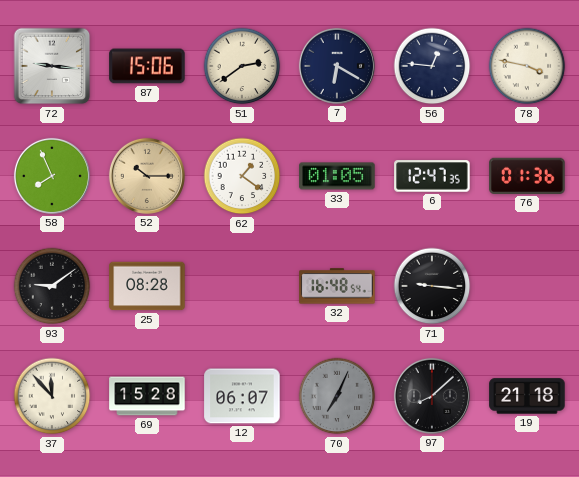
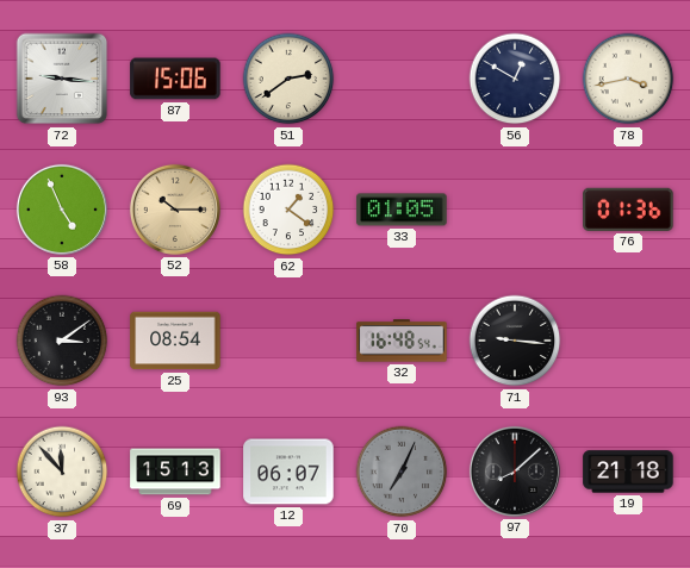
7: 6:20 -> none (337, 66)
56: 12:46 -> 12:50 (515, 79)
78: 3:47 -> 3:43 (628, 79)
58: 7:56 -> 4:56 (62, 210)
6: 12:47 -> none (432, 176)
93: 9:09 -> 3:09 (62, 341)
25: 08:28 -> 08:54 (175, 341)
69: 15:28 -> 15:13 (175, 472)
